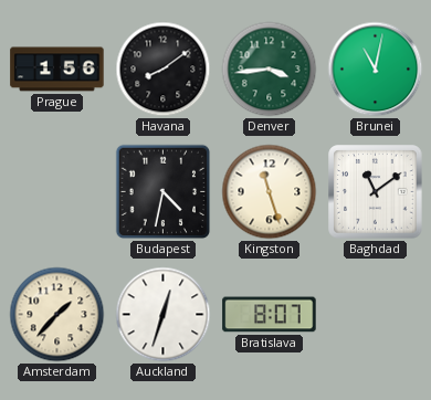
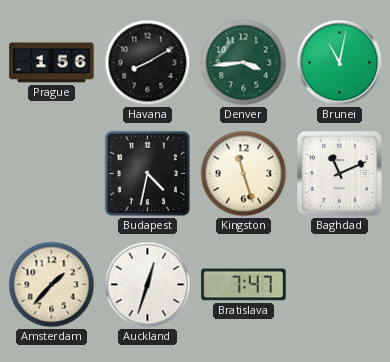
Havana: 8:09 -> 8:10 (148, 63)
Baghdad: 11:09 -> 11:11 (340, 174)
Bratislava: 8:07 -> 7:47 (244, 285)
